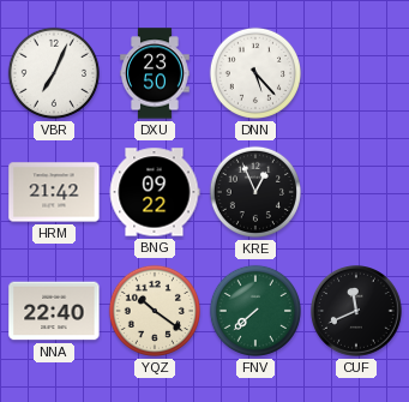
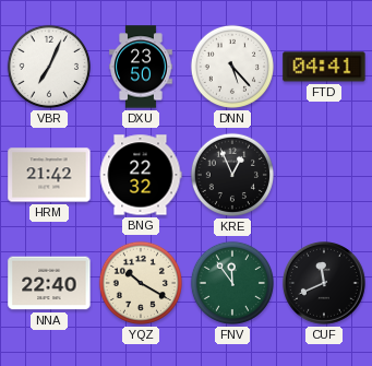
FTD: none -> 04:41 (324, 67)
BNG: 09:22 -> 22:32 (141, 175)
YQZ: 10:21 -> 10:20 (141, 283)
FNV: 7:38 -> 11:54 (232, 283)
